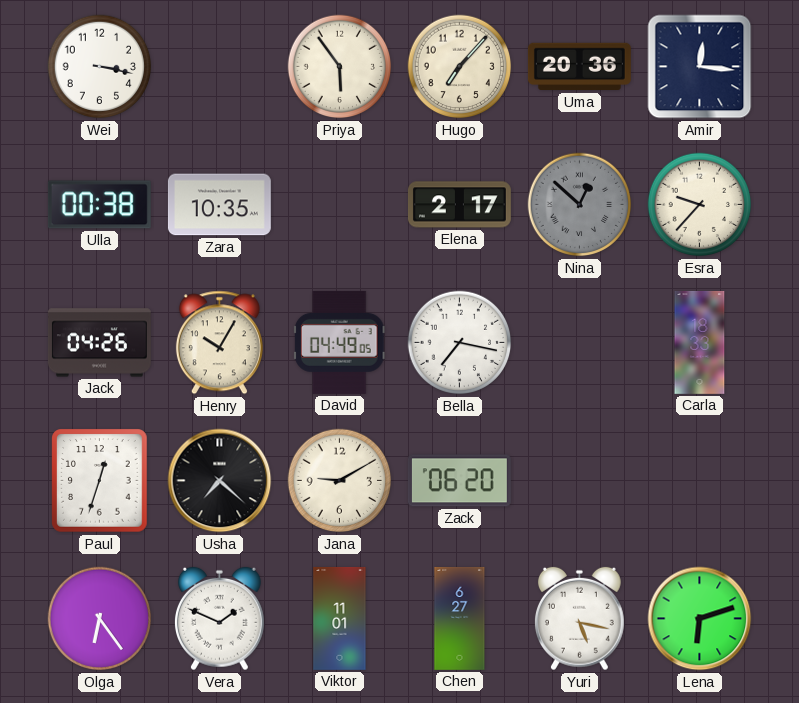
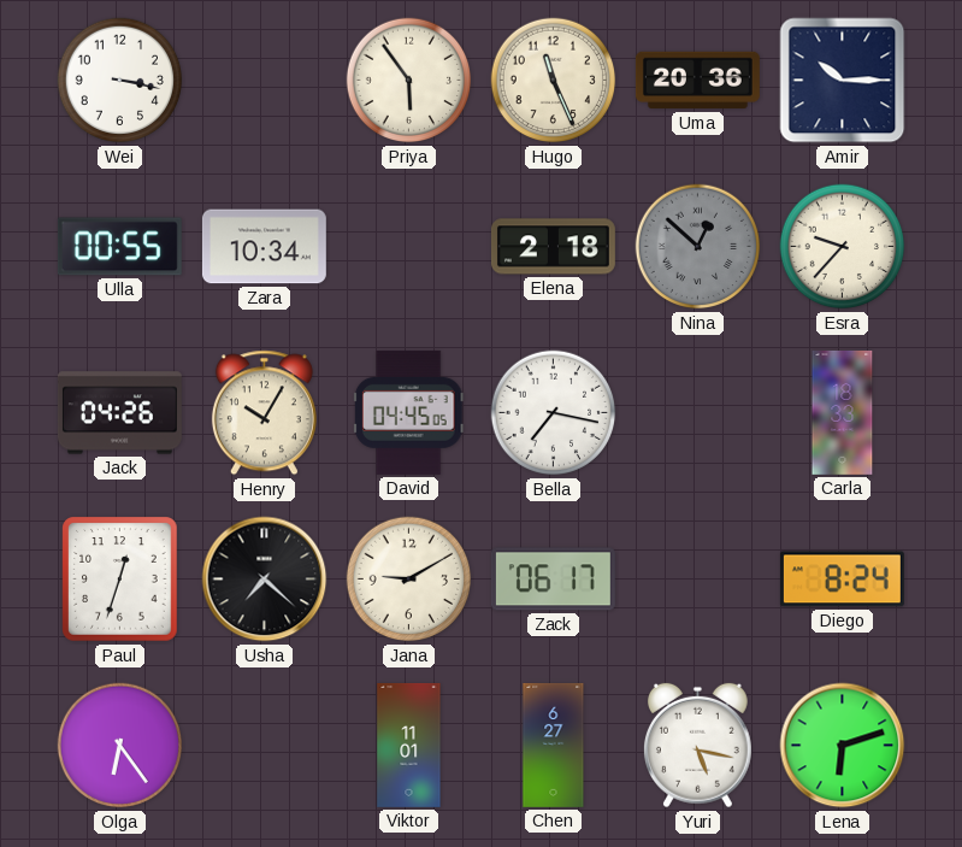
Hugo: 7:07 -> 11:26 (554, 81)
Amir: 12:16 -> 10:15 (843, 81)
Ulla: 00:38 -> 00:55 (119, 247)
Zara: 10:35 -> 10:34 (264, 247)
Elena: 2:17 -> 2:18 (553, 247)
David: 04:49 -> 04:45 (409, 412)
Zack: 06:20 -> 06:17 (553, 580)
Diego: none -> 8:24 (842, 580)
Vera: 1:49 -> none (219, 619)
